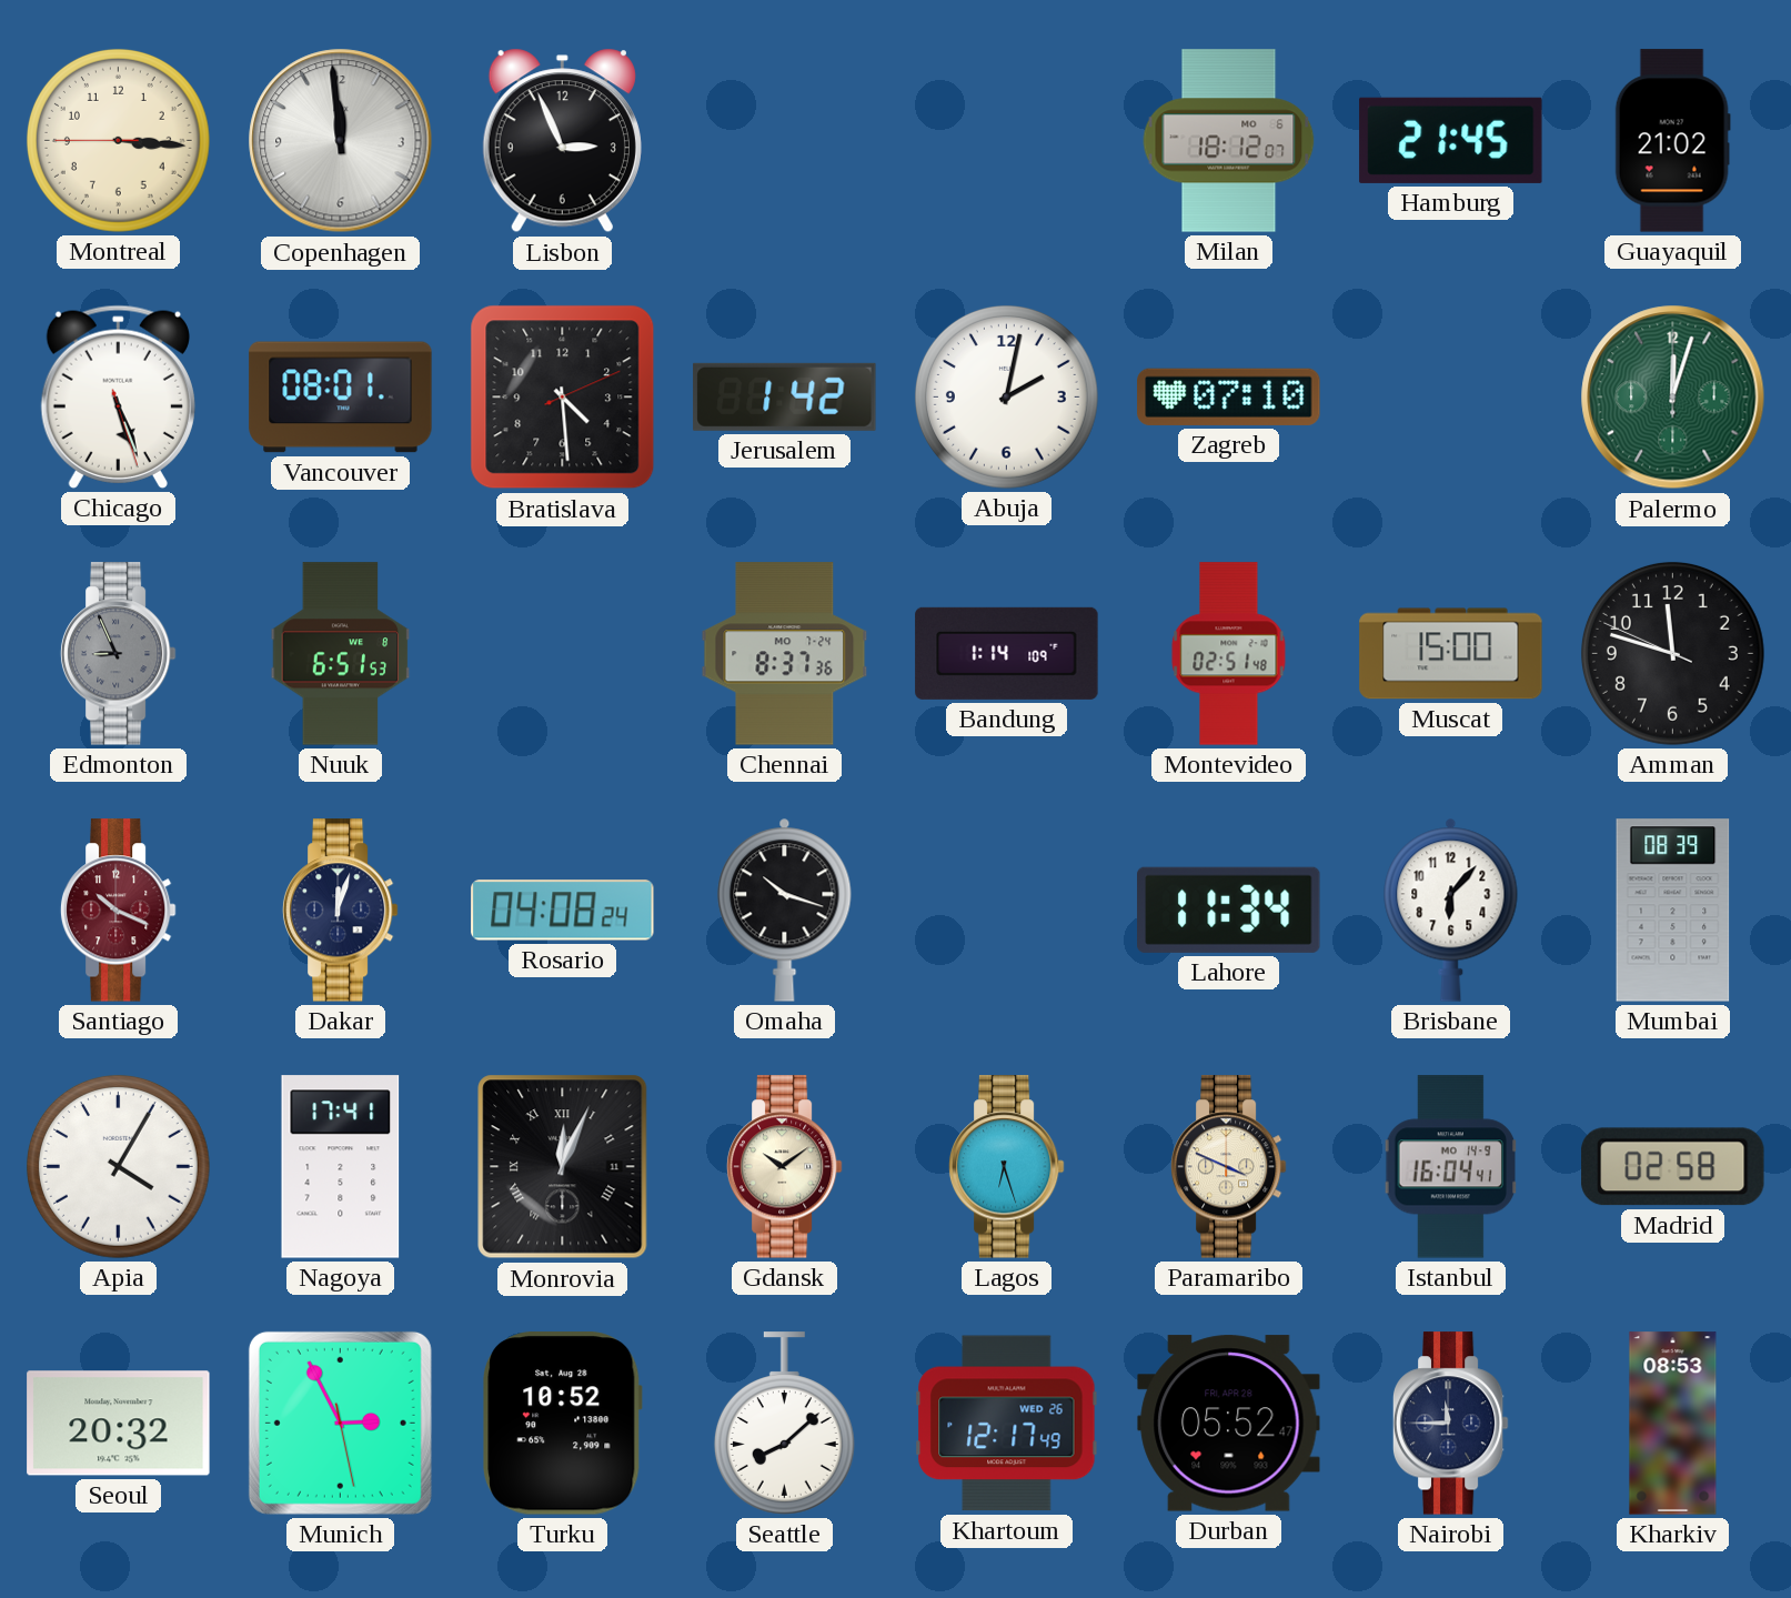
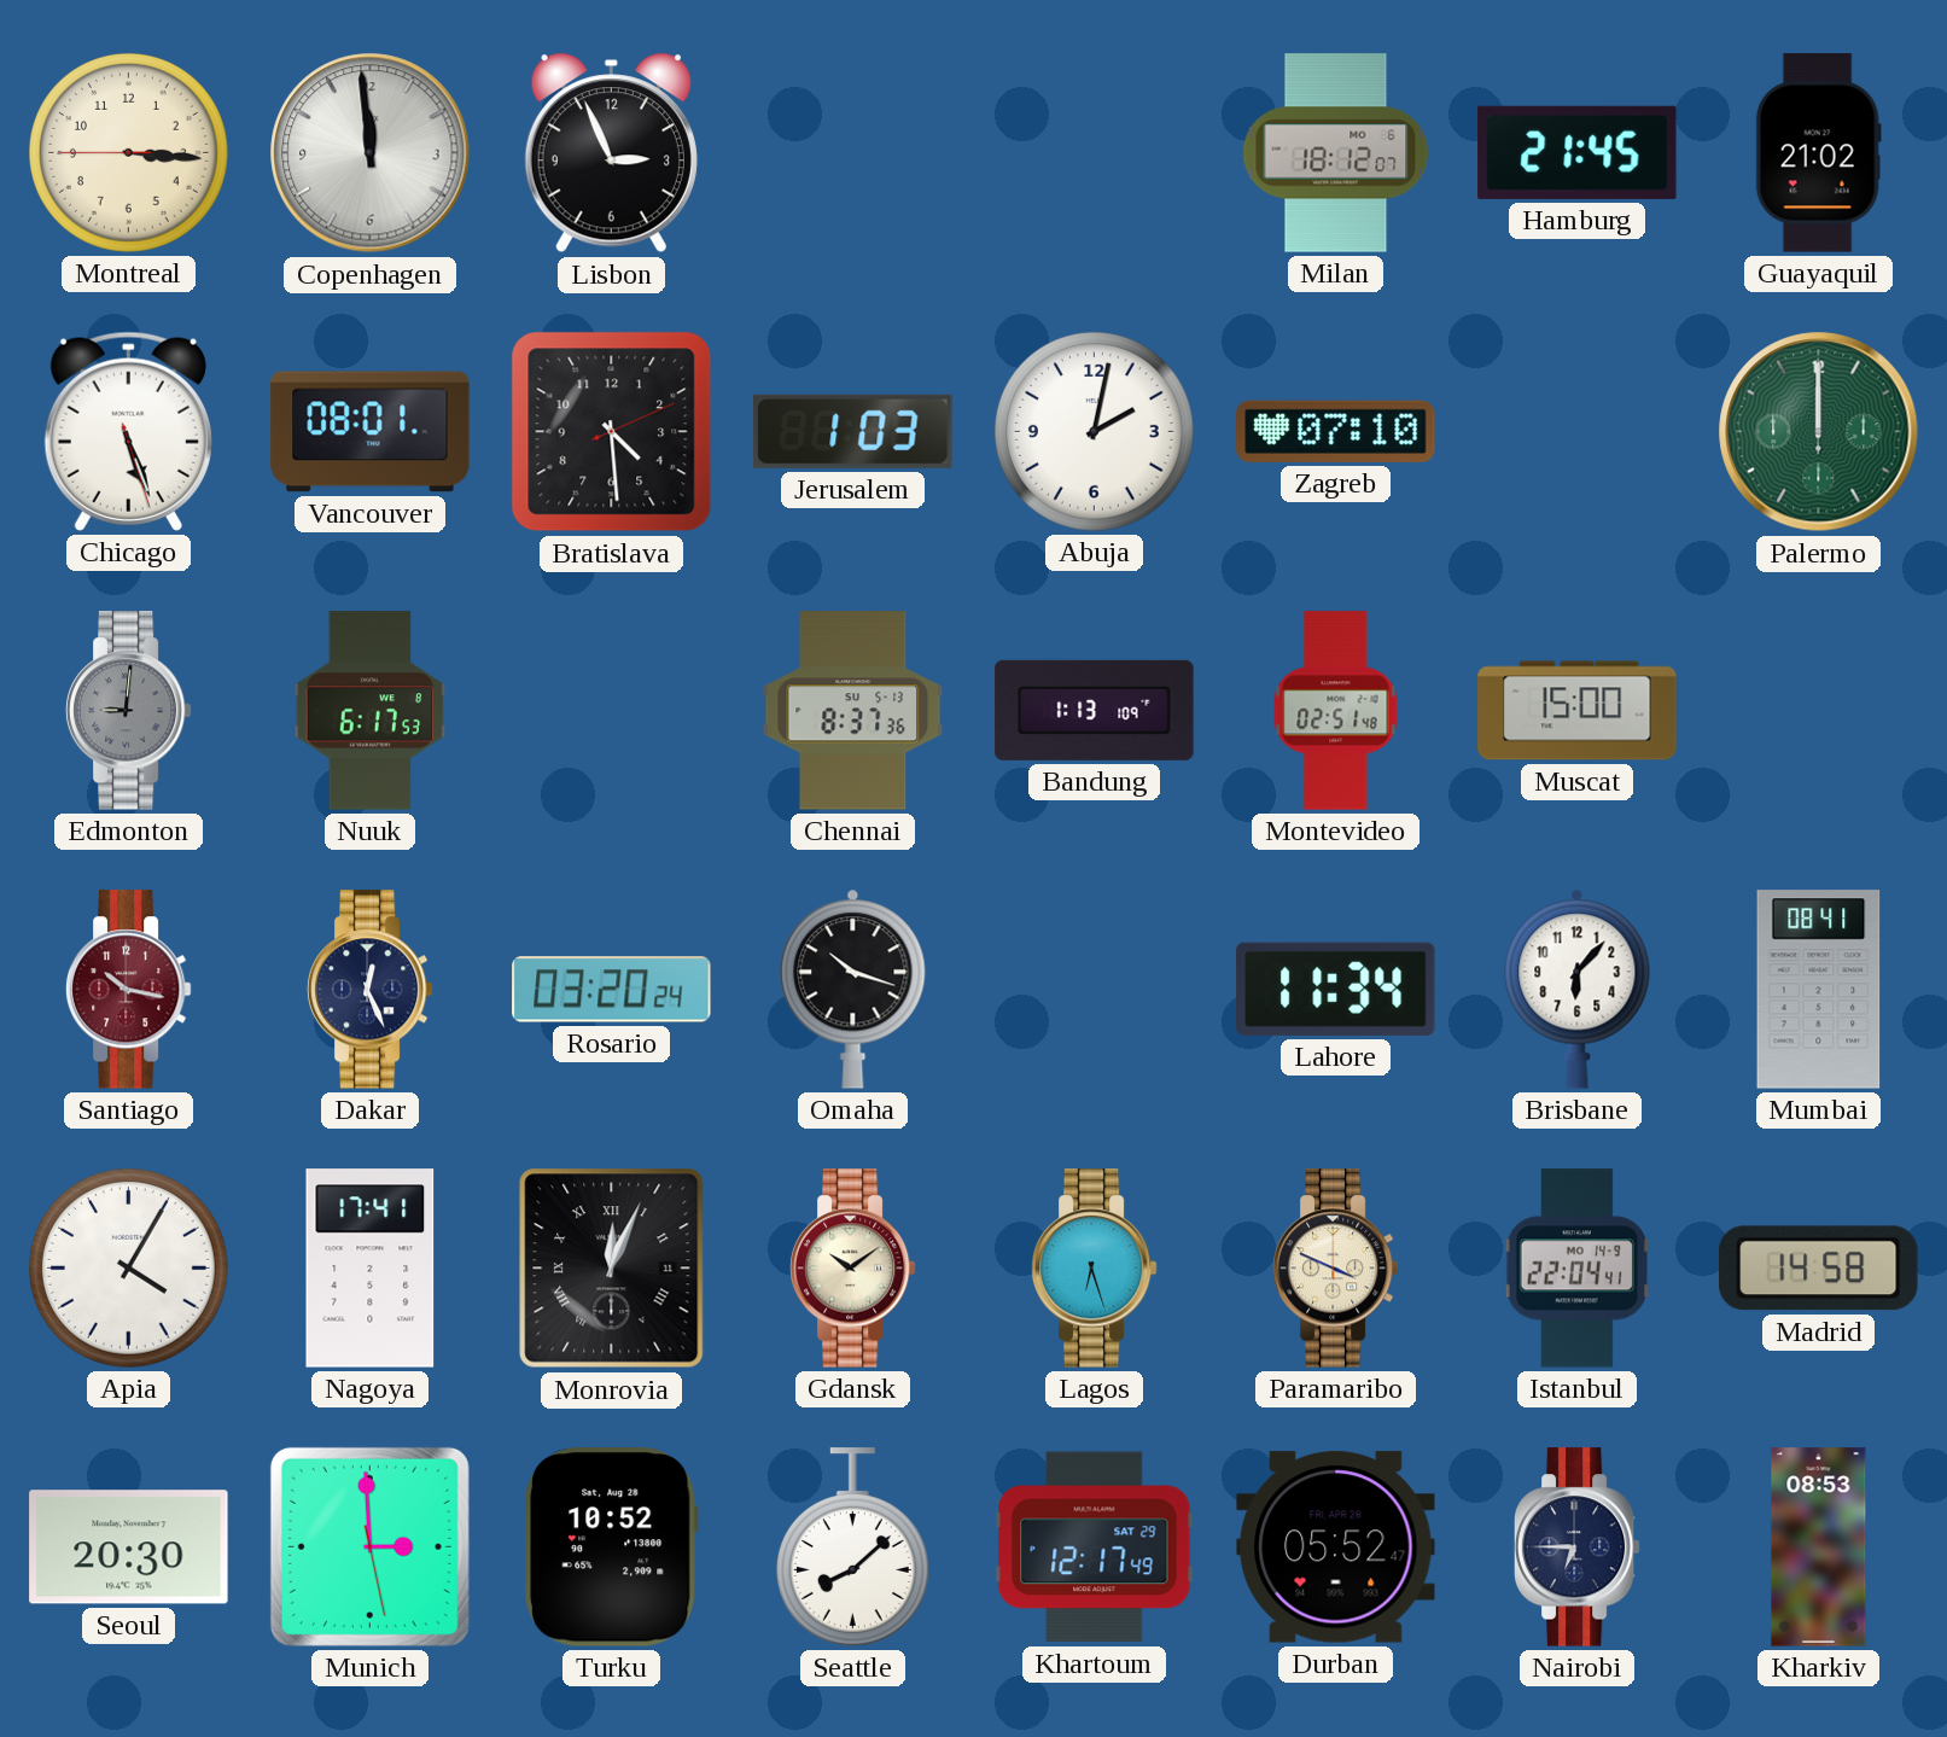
Jerusalem: 1:42 -> 1:03 (853, 431)
Palermo: 12:03 -> 12:00 (1819, 432)
Edmonton: 8:56 -> 9:01 (128, 711)
Nuuk: 6:51 -> 6:17 (371, 711)
Chennai date: MO 7-24 -> SU 5-13 (853, 711)
Bandung: 1:14 -> 1:13 (1095, 710)
Amman: 11:47 -> none (1672, 653)
Santiago: 10:19 -> 10:17 (128, 990)
Dakar: 12:03 -> 12:26 (369, 990)
Rosario: 04:08 -> 03:20 (612, 990)
Mumbai: 08:39 -> 08:41 (1819, 990)
Istanbul: 16:04 -> 22:04 (1578, 1269)
Madrid: 02:58 -> 14:58 (1819, 1269)
Seoul: 20:32 -> 20:30 (129, 1547)
Munich: 2:55 -> 2:59 (369, 1546)
Khartoum date: WED 26 -> SAT 29 (1095, 1547)
Nairobi: 11:45 -> 6:45 (1576, 1547)
